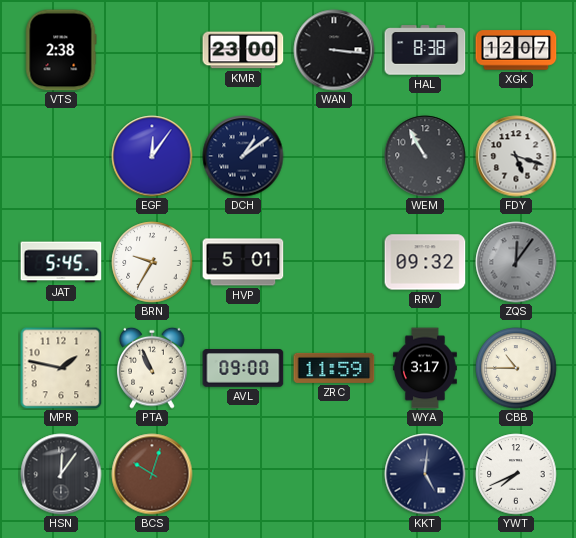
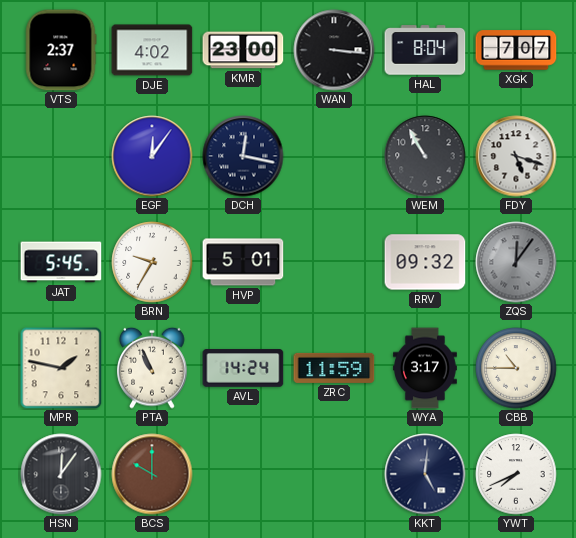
VTS: 2:38 -> 2:37 (61, 50)
DJE: none -> 4:02 (152, 50)
HAL: 8:38 -> 8:04 (425, 50)
XGK: 12:07 -> 7:07 (516, 50)
DCH: 1:09 -> 12:17 (243, 156)
AVL: 09:00 -> 14:24 (243, 368)
BCS: 10:03 -> 10:00 (152, 474)
